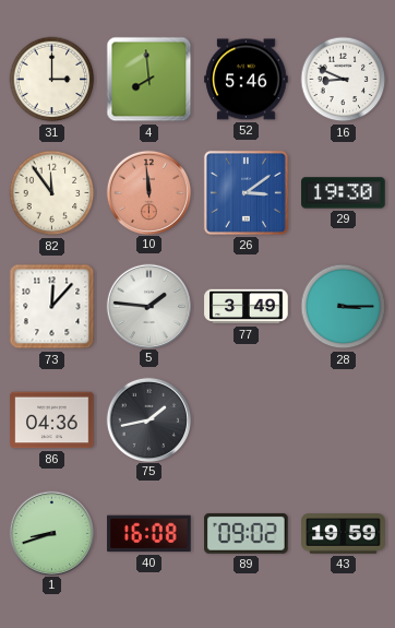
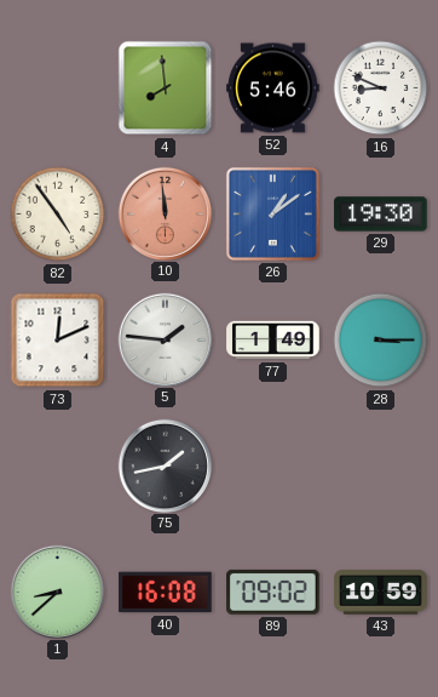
31: 3:00 -> none (52, 80)
82: 11:54 -> 4:54 (58, 215)
26: 3:09 -> 1:09 (272, 213)
73: 12:07 -> 12:11 (58, 341)
77: 3:49 -> 1:49 (273, 341)
86: 04:36 -> none (52, 420)
1: 8:42 -> 8:38 (57, 592)
43: 19:59 -> 10:59 (381, 593)
